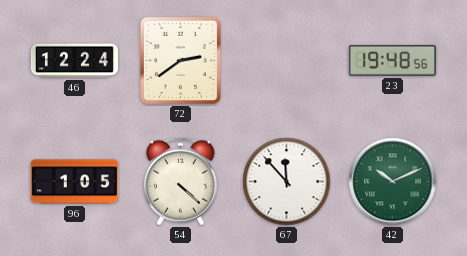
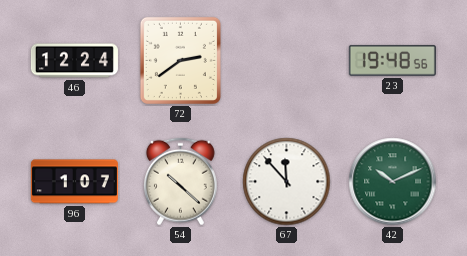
96: 1:05 -> 1:07 (74, 182)
54: 4:22 -> 10:22 (180, 182)
